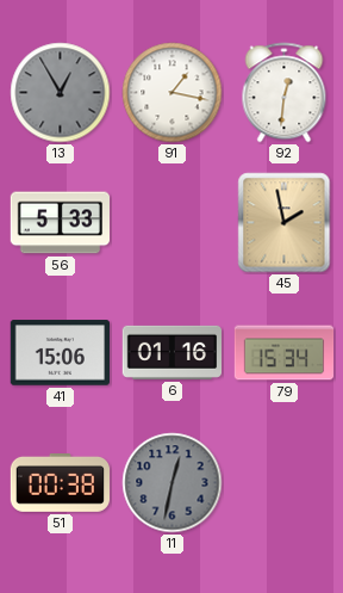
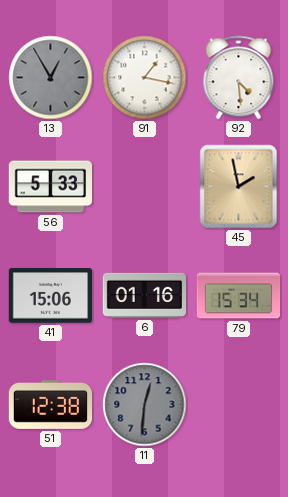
92: 12:31 -> 4:29 (239, 78)
51: 00:38 -> 12:38 (51, 405)
11: 12:32 -> 12:31 (145, 405)
